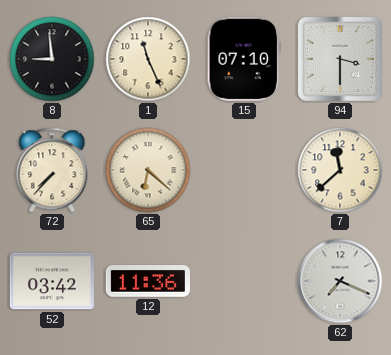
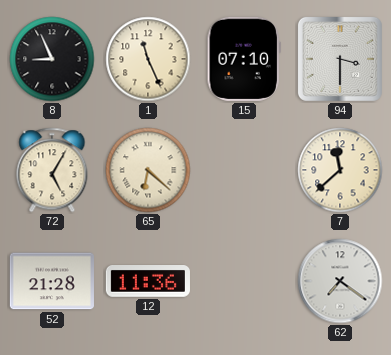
8: 8:59 -> 8:56 (52, 59)
72: 7:37 -> 5:05 (52, 170)
52: 03:42 -> 21:28 (52, 281)
62: 7:19 -> 7:21 (340, 281)
